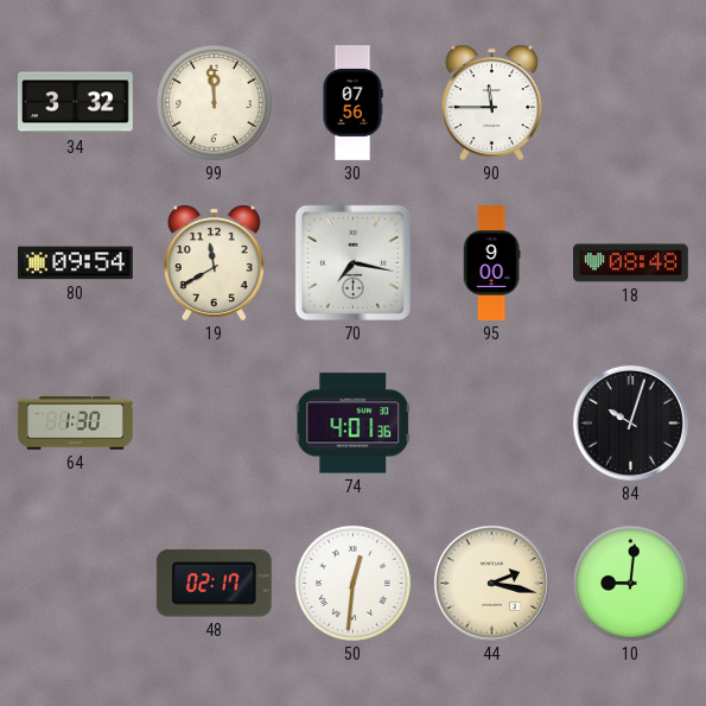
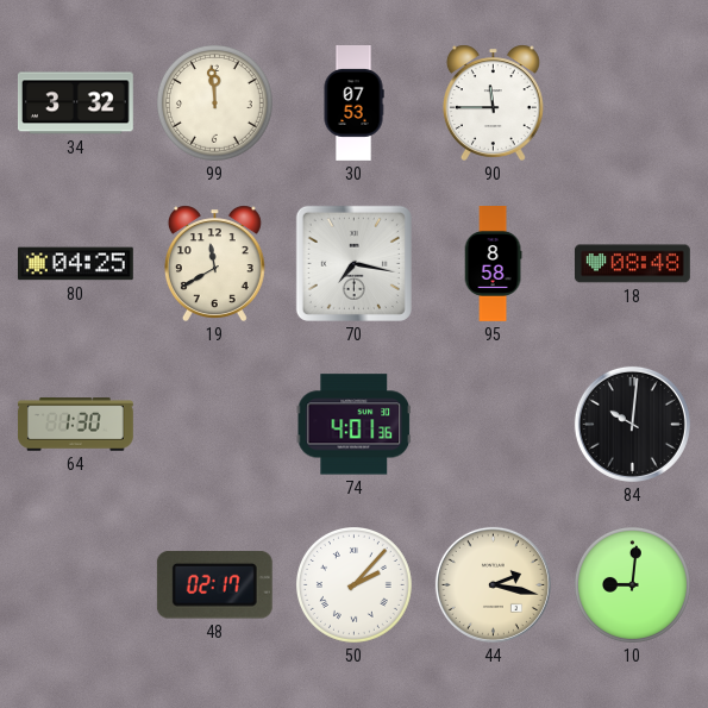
30: 07:56 -> 07:53 (353, 104)
80: 09:54 -> 04:25 (75, 264)
95: 9:00 -> 8:58 (493, 264)
84: 10:03 -> 10:01 (632, 424)
50: 12:31 -> 2:07 (353, 584)
